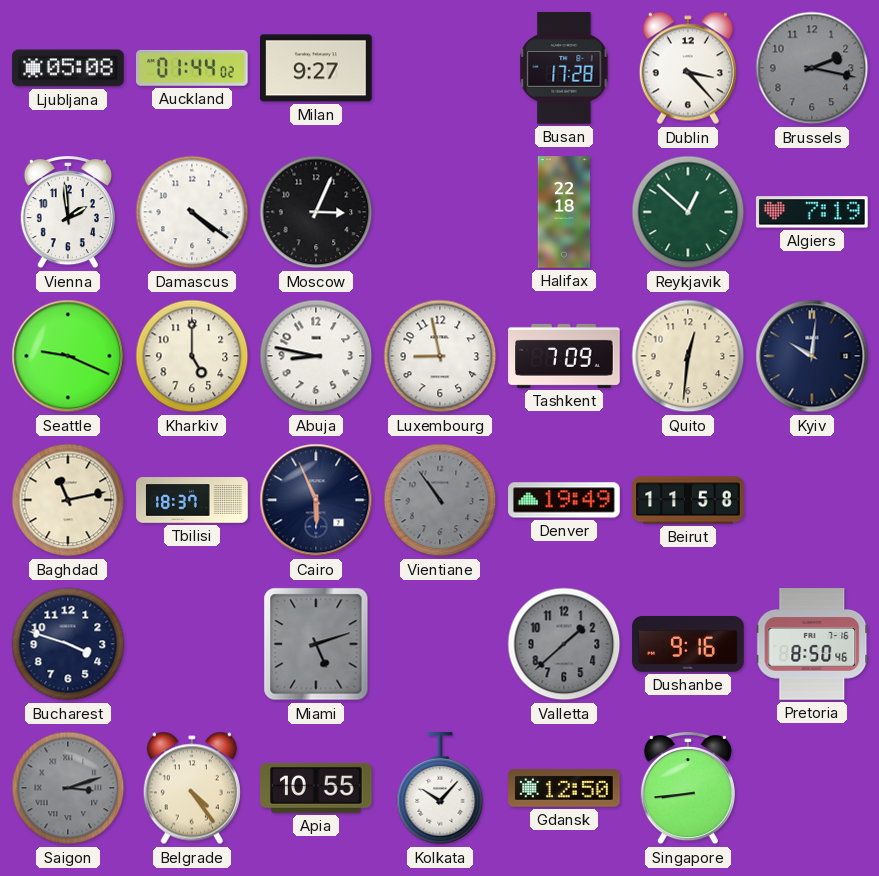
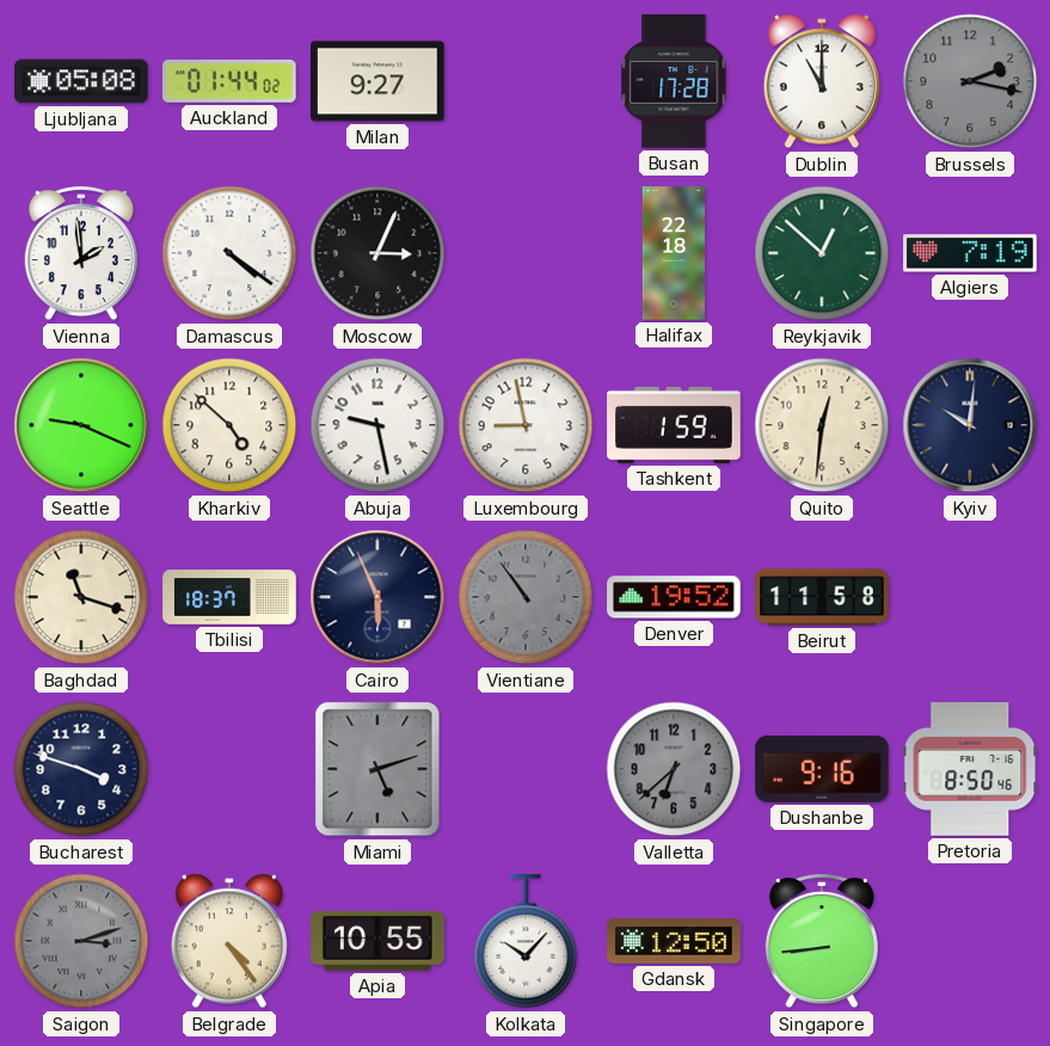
Dublin: 3:23 -> 11:00 (822, 81)
Kharkiv: 5:00 -> 4:52 (229, 425)
Abuja: 8:47 -> 9:28 (377, 425)
Tashkent: 7:09 -> 1:59 (674, 425)
Baghdad: 11:13 -> 11:18 (81, 597)
Denver: 19:49 -> 19:52 (674, 597)
Valletta: 1:38 -> 6:38 (674, 769)
